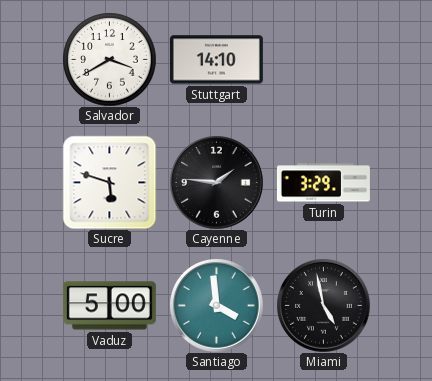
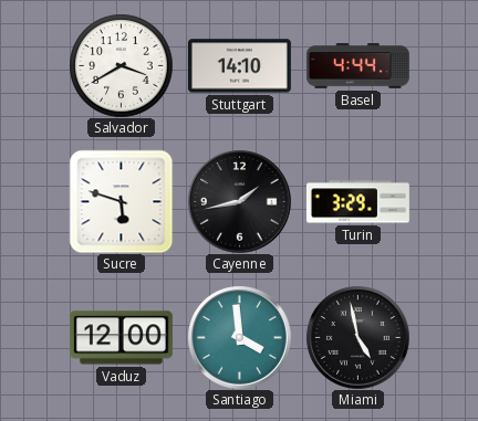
Basel: none -> 4:44 (357, 66)
Cayenne: 1:46 -> 1:43 (240, 202)
Vaduz: 5:00 -> 12:00 (121, 338)
